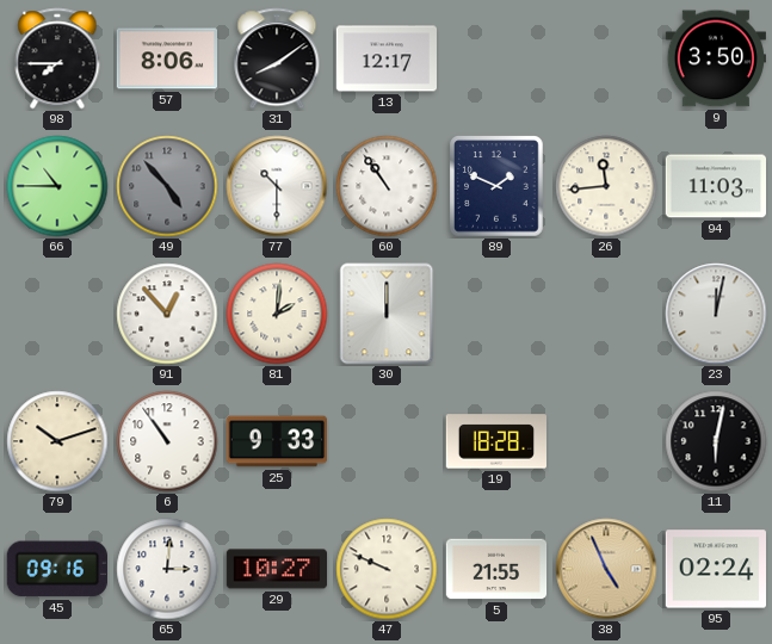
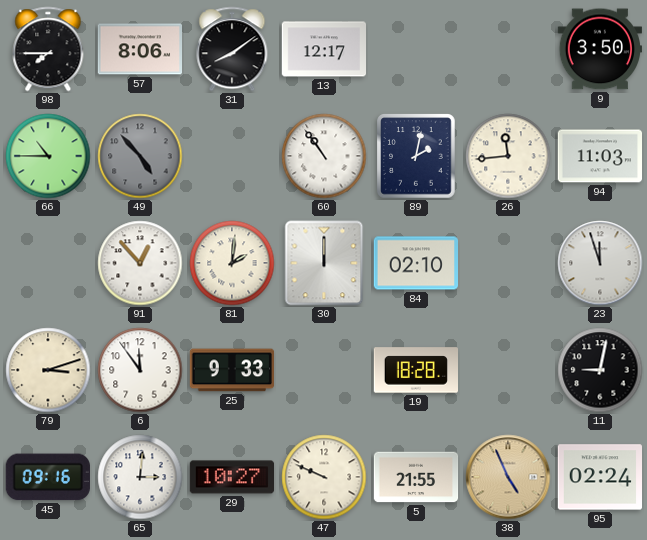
77: 10:30 -> none (277, 186)
89: 1:49 -> 2:02 (416, 156)
84: none -> 02:10 (415, 263)
23: 12:02 -> 11:57 (600, 263)
79: 10:12 -> 3:12 (48, 370)
6: 10:54 -> 11:54 (140, 370)
11: 6:02 -> 9:02 (600, 370)
